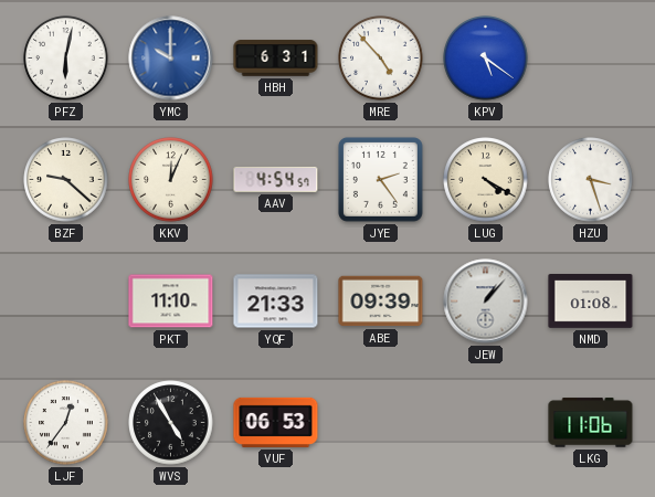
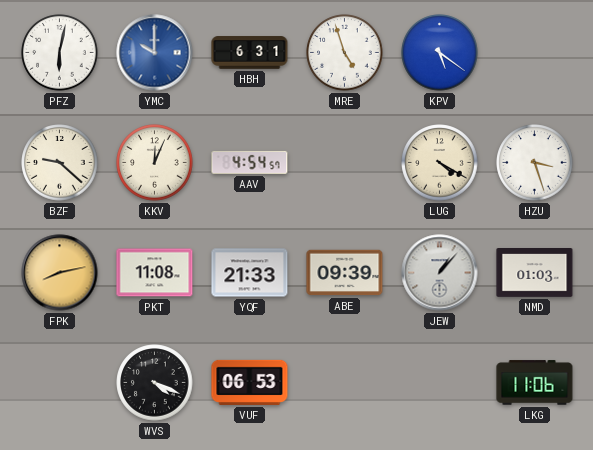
MRE: 4:53 -> 4:57 (345, 53)
JYE: 2:24 -> none (380, 179)
FPK: none -> 8:13 (60, 273)
PKT: 11:10 -> 11:08 (155, 273)
NMD: 01:08 -> 01:03 (535, 273)
LJF: 12:36 -> none (66, 423)
WVS: 4:55 -> 4:19 (155, 383)
